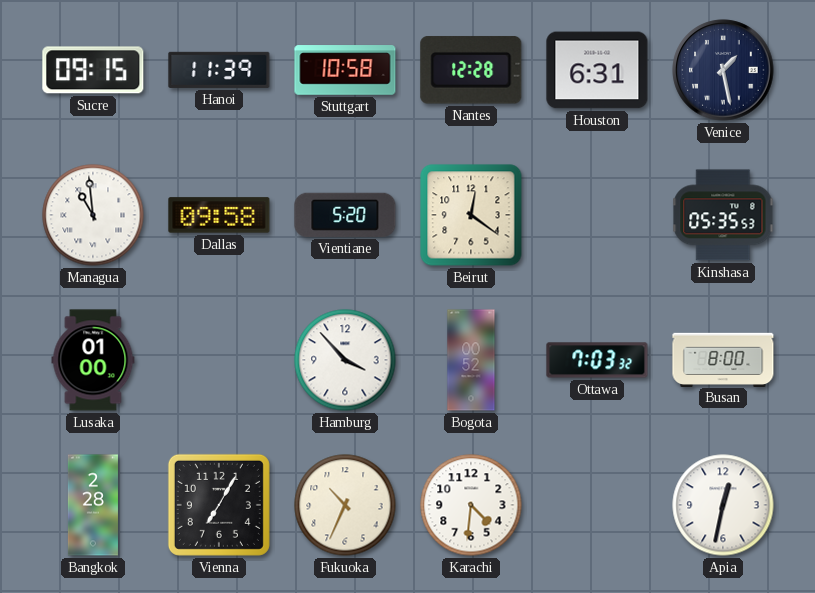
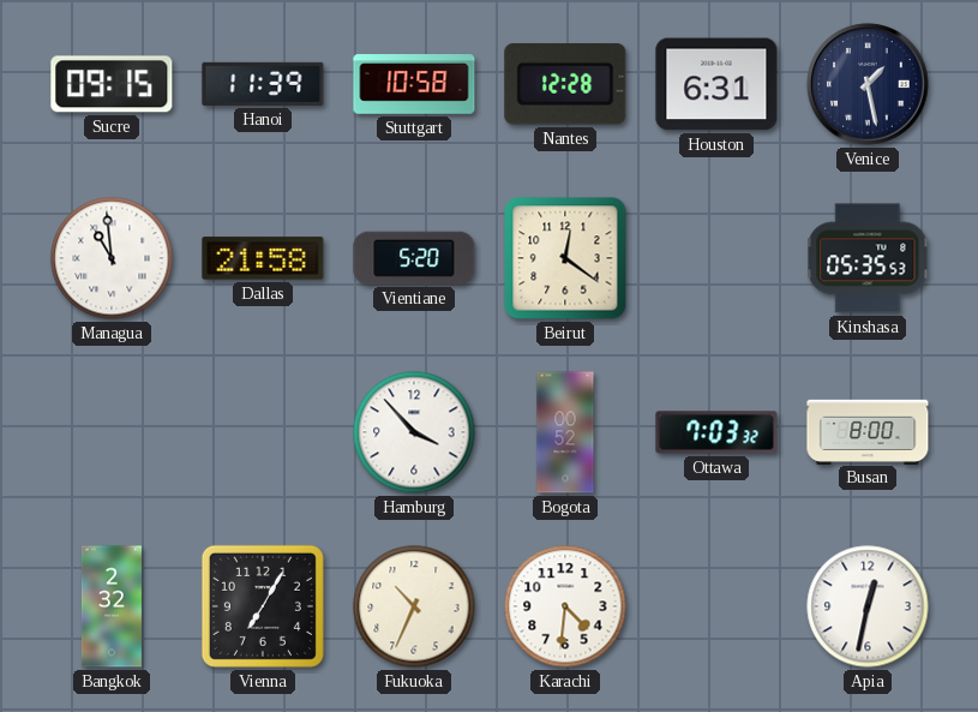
Dallas: 09:58 -> 21:58 (263, 258)
Lusaka: 01:00 -> none (93, 360)
Bangkok: 2:28 -> 2:32 (112, 606)
